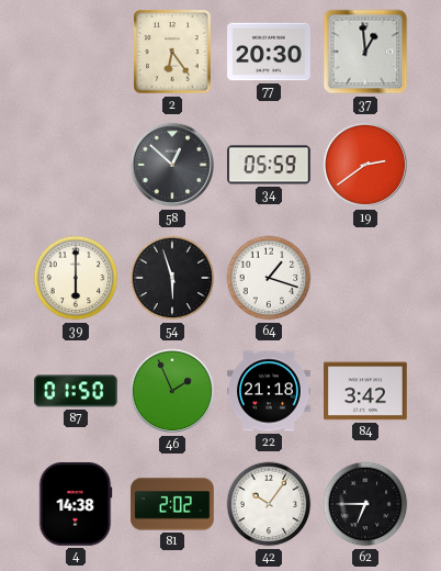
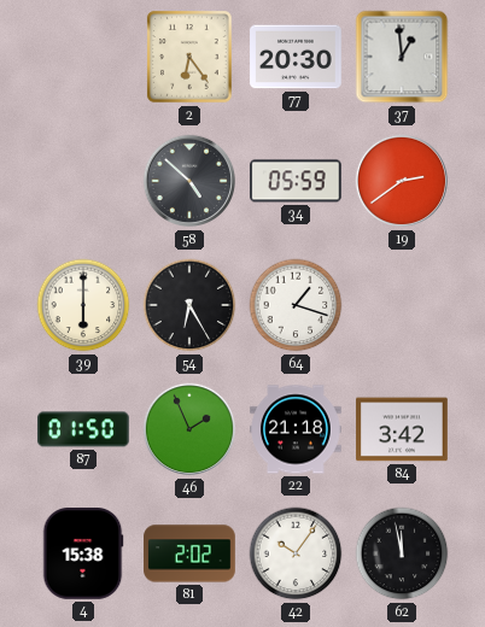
58: 12:52 -> 4:52 (189, 181)
54: 5:57 -> 6:25 (189, 305)
4: 14:38 -> 15:38 (83, 555)
62: 6:45 -> 11:58 (402, 553)
